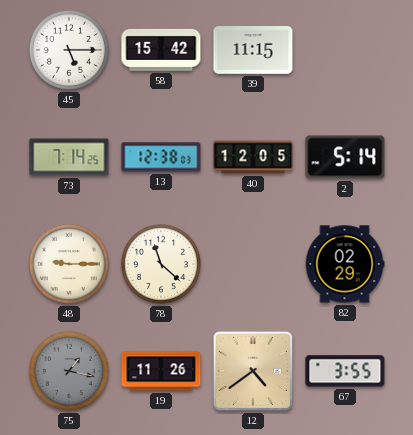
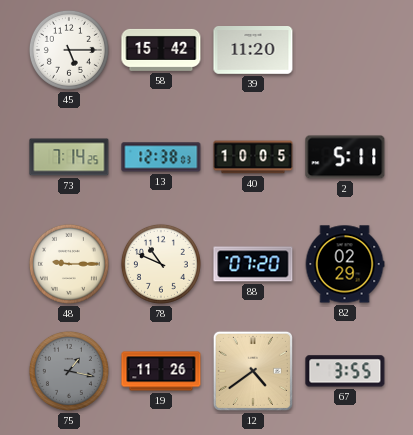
39: 11:15 -> 11:20 (253, 50)
40: 12:05 -> 10:05 (253, 157)
2: 5:14 -> 5:11 (345, 157)
78: 11:22 -> 10:49 (161, 264)
88: none -> 07:20 (253, 264)
